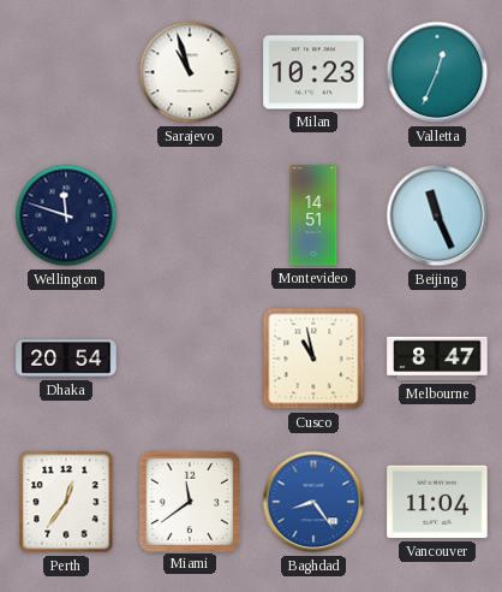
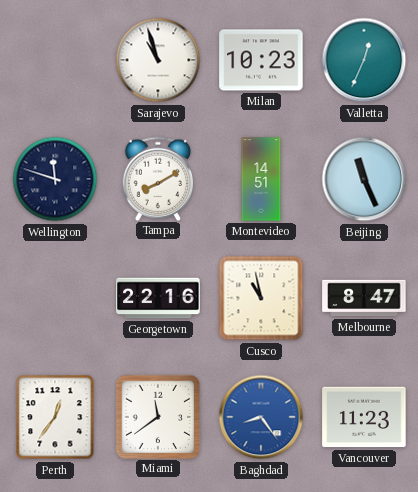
Tampa: none -> 8:10 (158, 178)
Dhaka: 20:54 -> none (66, 359)
Georgetown: none -> 22:16 (158, 298)
Vancouver: 11:04 -> 11:23 (364, 417)
